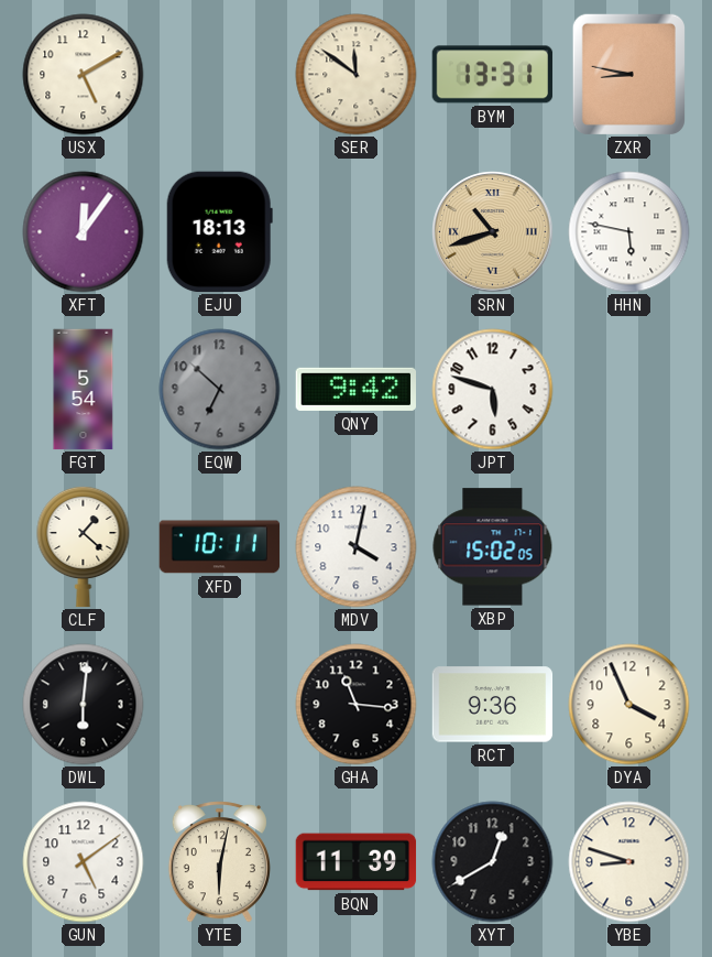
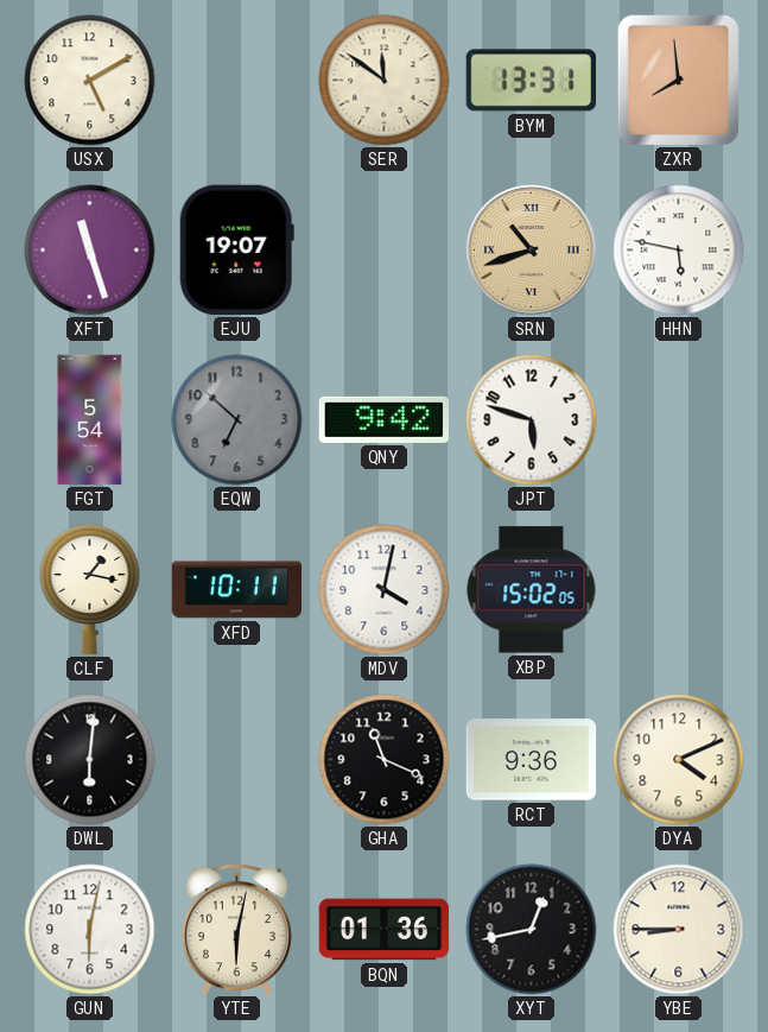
ZXR: 8:47 -> 7:59 (678, 80)
XFT: 12:06 -> 11:27 (90, 251)
EJU: 18:13 -> 19:07 (236, 251)
CLF: 1:22 -> 1:17 (90, 589)
GHA: 11:16 -> 11:19 (385, 760)
DYA: 3:56 -> 4:11 (679, 760)
GUN: 5:09 -> 6:02 (90, 930)
BQN: 11:39 -> 01:36 (385, 930)
XYT: 12:40 -> 12:43 (532, 930)
YBE: 8:48 -> 8:45 (679, 930)
